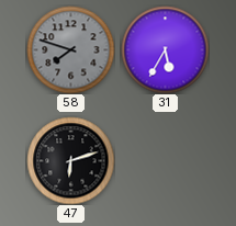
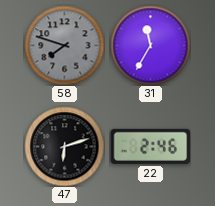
31: 5:35 -> 11:35 (150, 45)
22: none -> 2:46 (150, 146)
